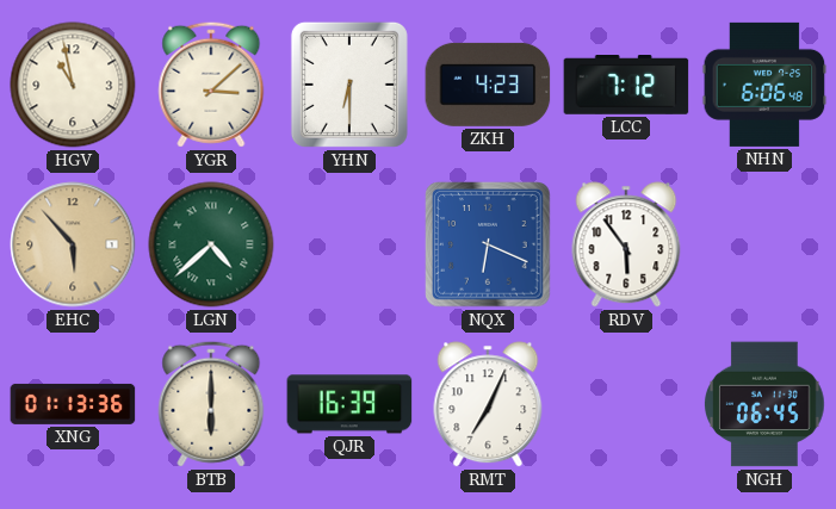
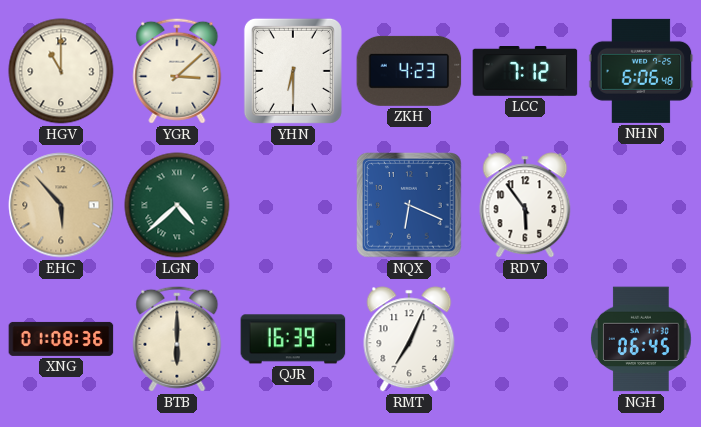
HGV: 10:58 -> 11:00 (61, 71)
XNG: 01:13 -> 01:08 (61, 339)
